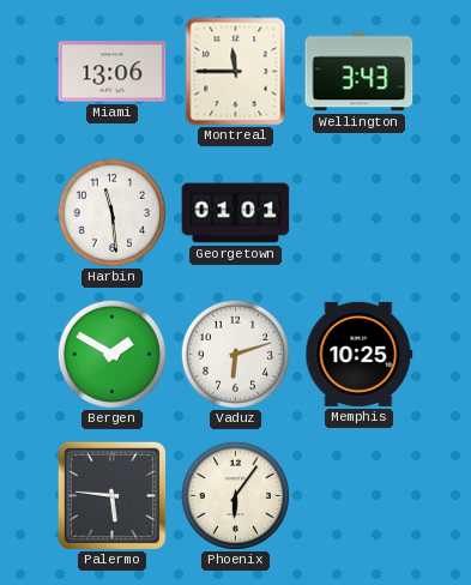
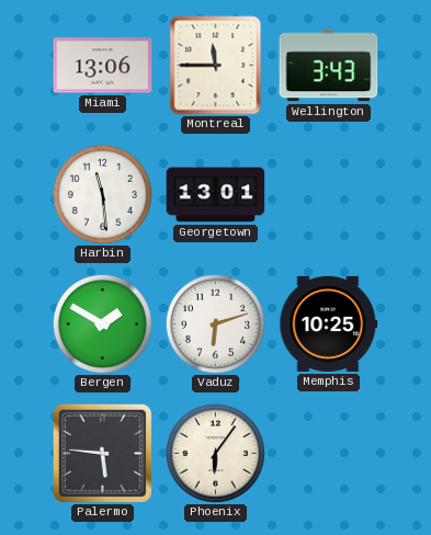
Georgetown: 01:01 -> 13:01 (216, 195)
